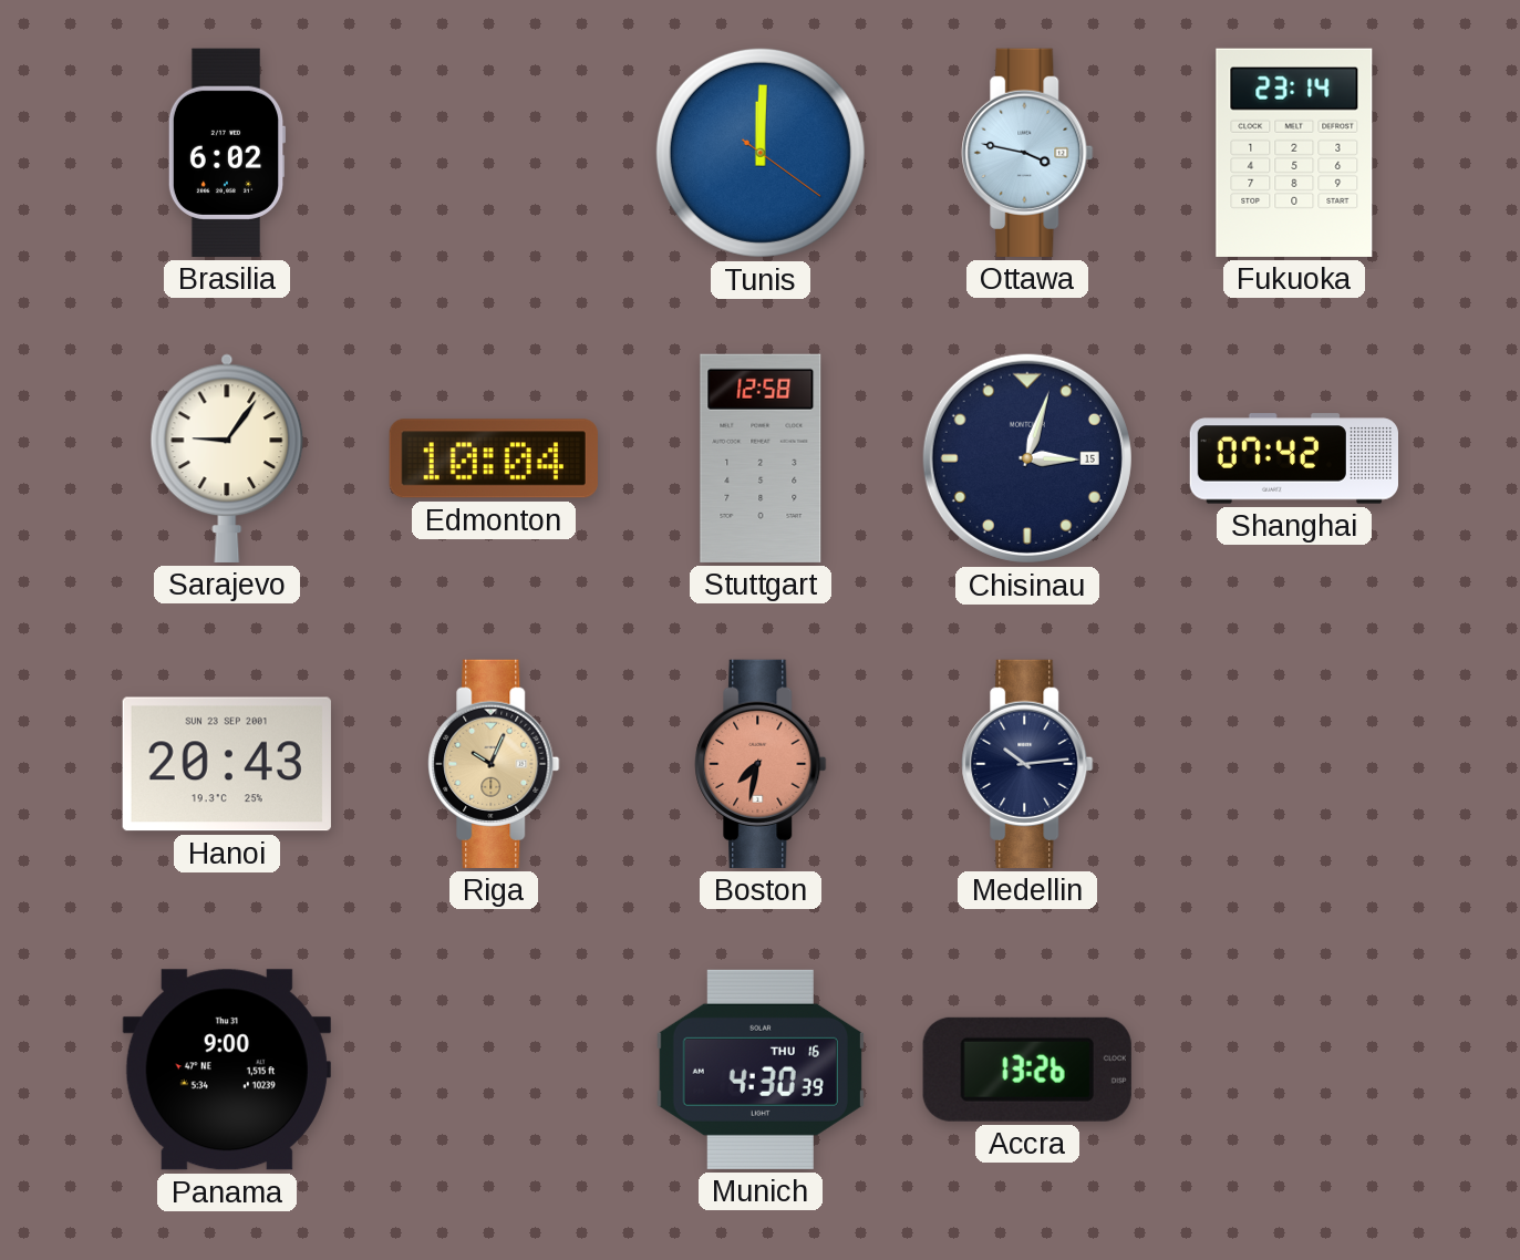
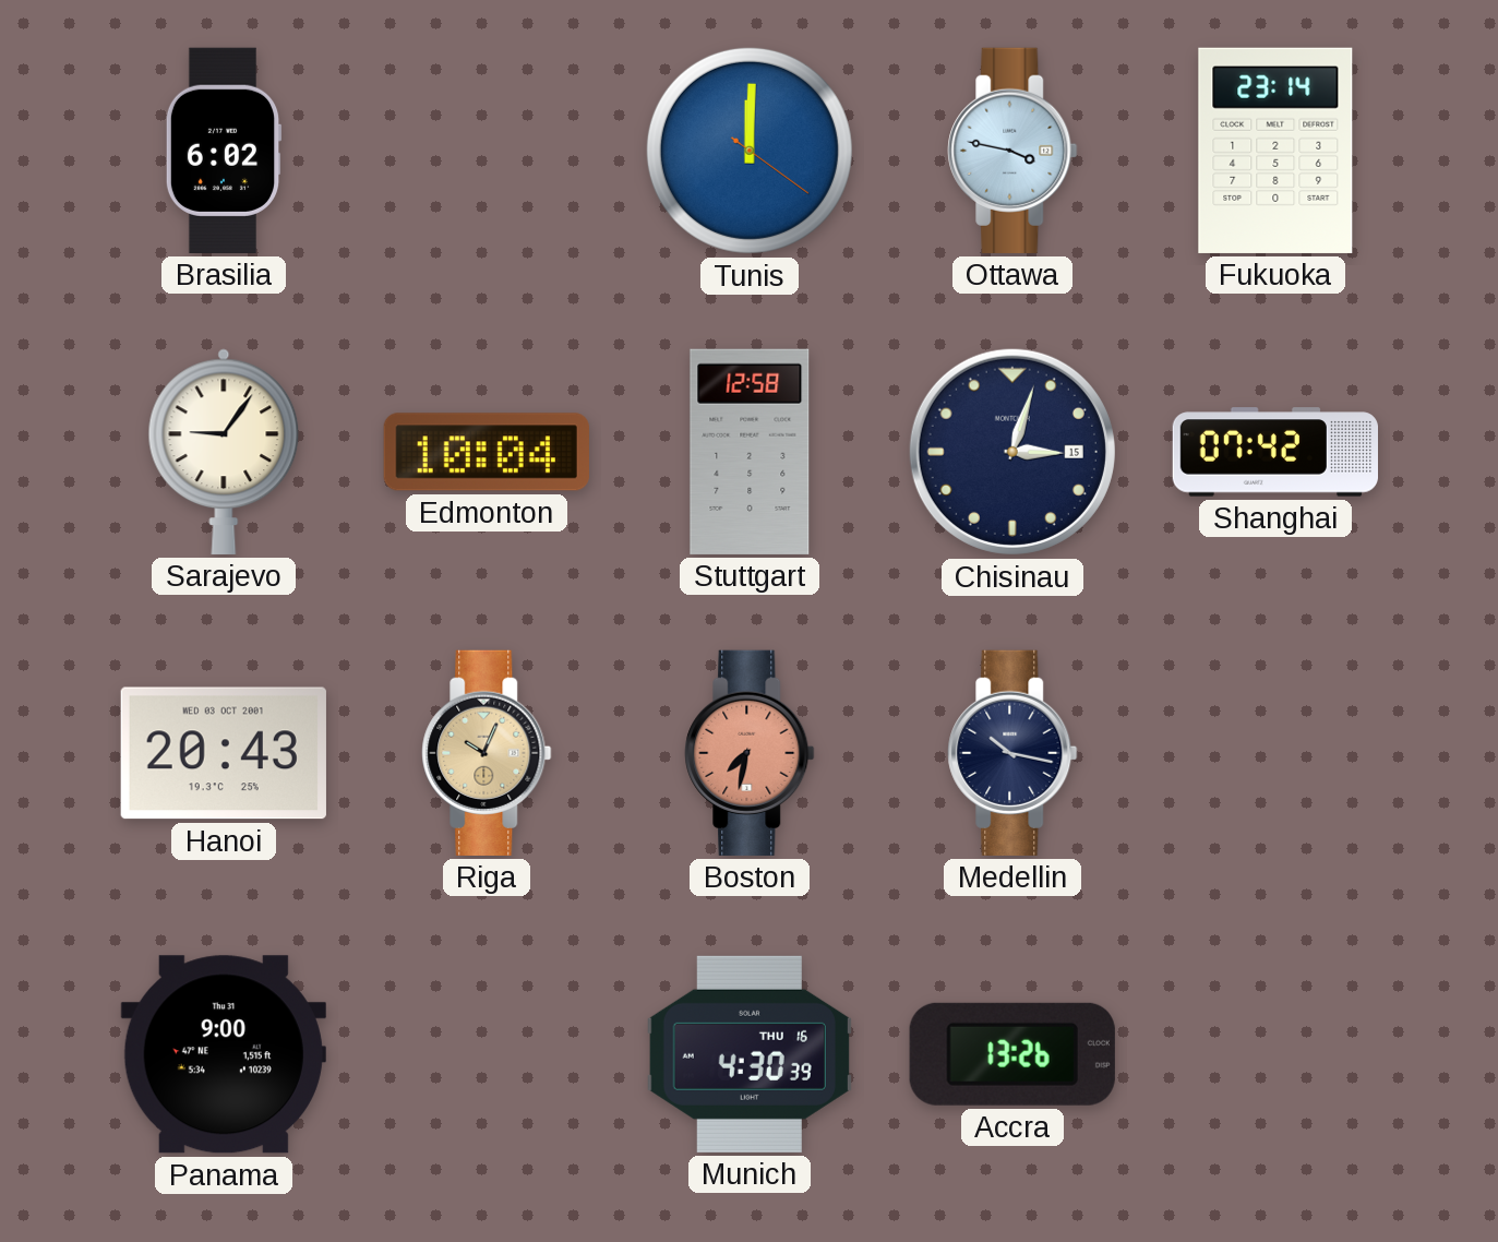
Hanoi date: SUN 23 SEP 2001 -> WED 03 OCT 2001 (224, 753)
Medellin: 10:14 -> 10:17 (1012, 753)
